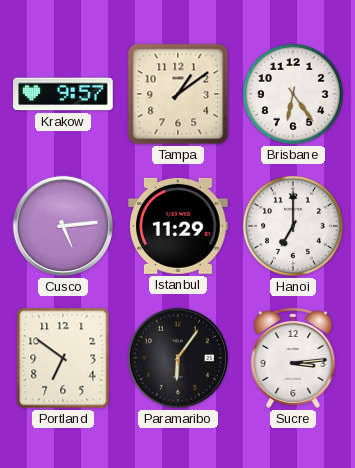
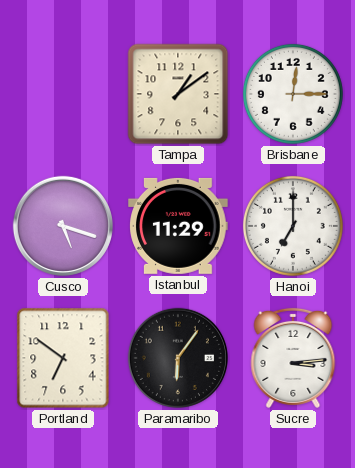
Krakow: 9:57 -> none (63, 94)
Brisbane: 6:24 -> 12:15 (293, 94)
Cusco: 5:14 -> 5:18 (63, 226)
